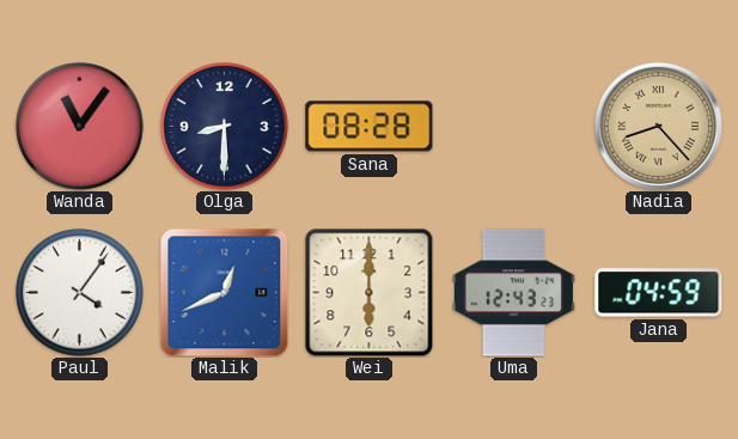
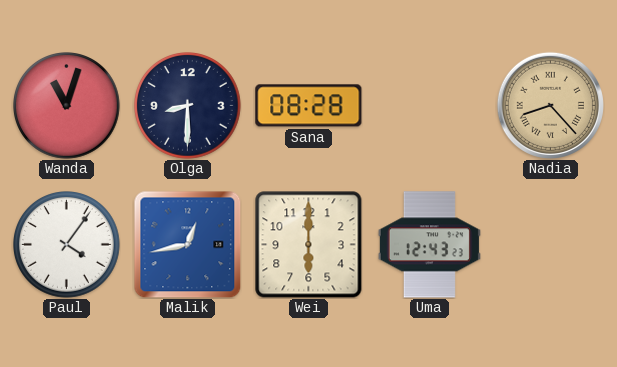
Wanda: 11:06 -> 11:03 (67, 106)
Malik: 12:41 -> 12:43 (187, 244)
Jana: 04:59 -> none (659, 293)
